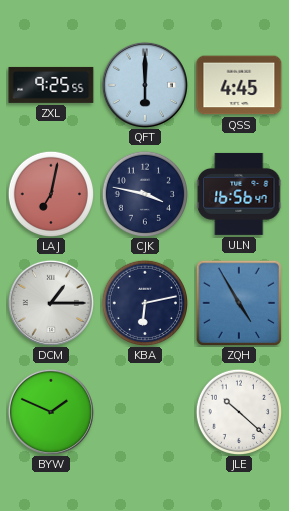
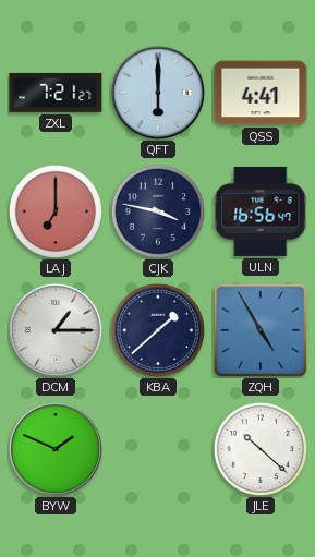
ZXL: 9:25 -> 7:21 (56, 93)
QSS: 4:45 -> 4:41 (261, 93)
LAJ: 7:02 -> 7:00 (54, 210)
KBA: 6:13 -> 1:38 (157, 329)
